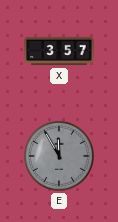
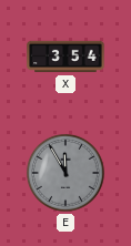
X: 3:57 -> 3:54 (65, 57)
